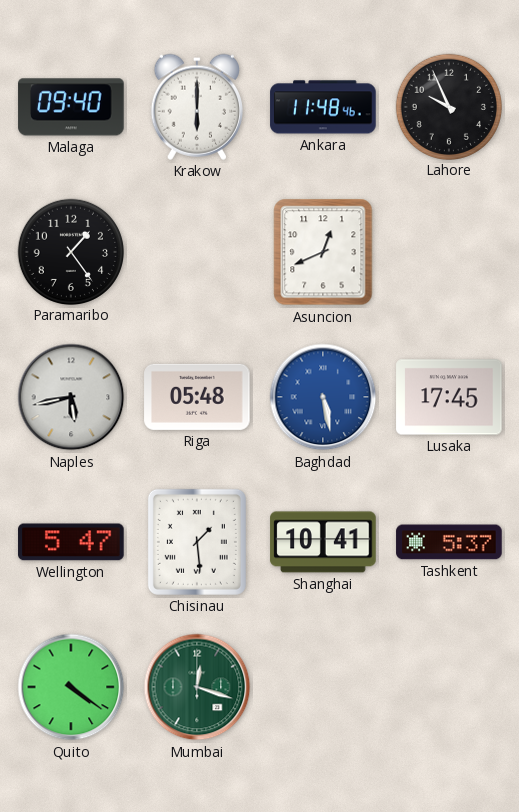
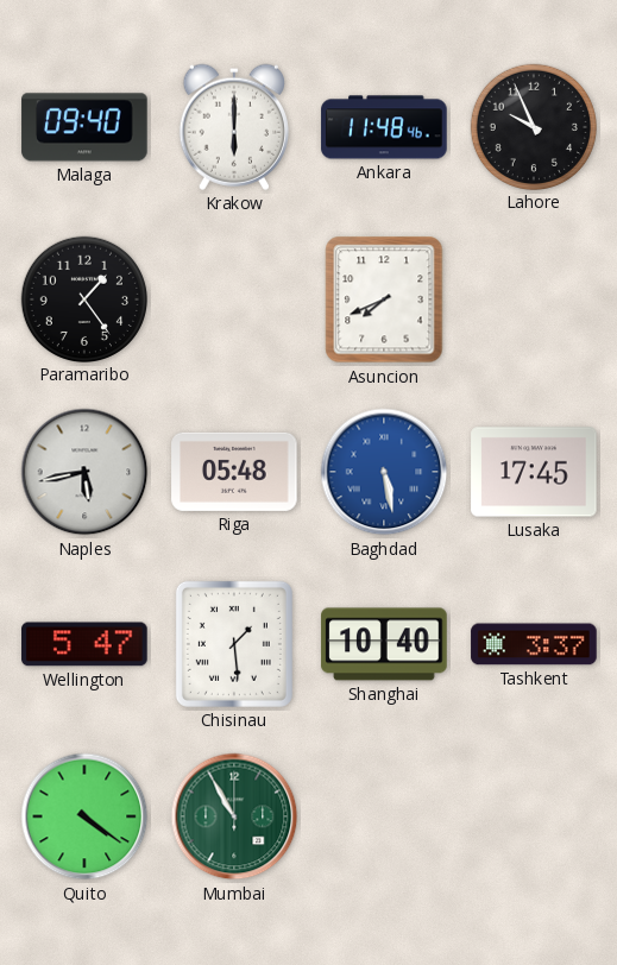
Asuncion: 12:41 -> 7:41 (384, 299)
Shanghai: 10:41 -> 10:40 (384, 644)
Tashkent: 5:37 -> 3:37 (534, 644)
Mumbai: 12:18 -> 10:55 (234, 816)
